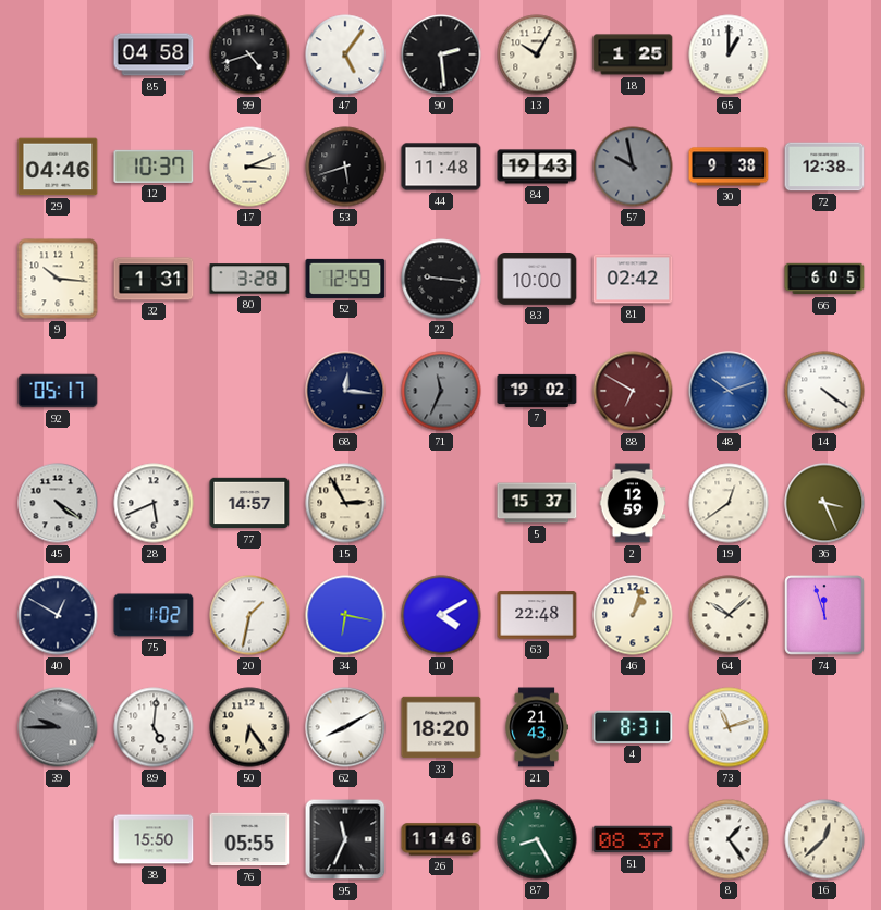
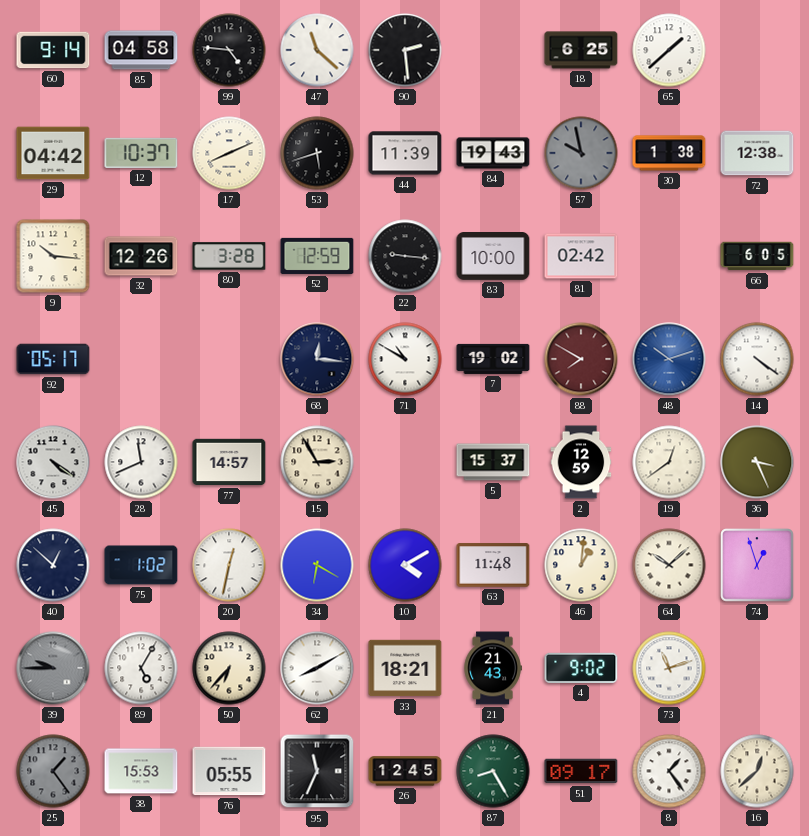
60: none -> 9:14 (53, 50)
99: 4:42 -> 4:46 (229, 50)
47: 5:06 -> 11:22 (317, 50)
13: 10:05 -> none (537, 54)
18: 1:25 -> 6:25 (581, 50)
65: 1:00 -> 1:38 (669, 50)
29: 04:46 -> 04:42 (53, 153)
17: 3:11 -> 8:11 (229, 153)
44: 11:48 -> 11:39 (405, 153)
30: 9:38 -> 1:38 (669, 153)
32: 1:31 -> 12:26 (141, 256)
71: 11:34 -> 10:50 (405, 359)
71 dial: grey -> white (405, 359)
88: 6:50 -> 7:50 (581, 359)
28: 5:41 -> 11:41 (141, 462)
40: 12:50 -> 12:52 (53, 565)
20: 1:32 -> 12:32 (229, 565)
34: 6:17 -> 6:20 (317, 565)
63: 22:48 -> 11:48 (493, 565)
46: 1:03 -> 1:01 (581, 565)
74: 11:57 -> 12:57 (757, 565)
89: 5:01 -> 5:05 (141, 668)
50: 6:24 -> 6:37 (229, 668)
33: 18:20 -> 18:21 (405, 668)
4: 8:31 -> 9:02 (581, 668)
25: none -> 1:24 (53, 771)
38: 15:50 -> 15:53 (141, 771)
26: 11:46 -> 12:45 (405, 771)
51: 08:37 -> 09:17 (581, 771)
